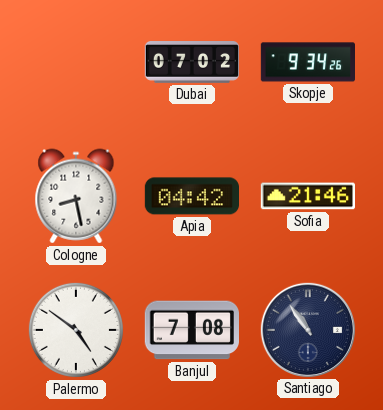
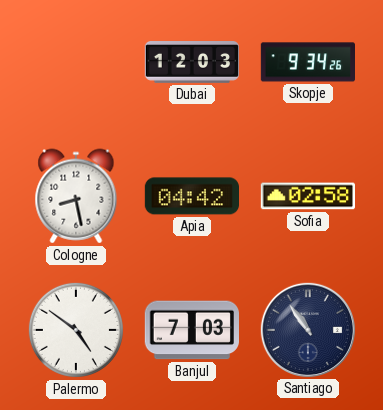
Dubai: 07:02 -> 12:03 (191, 63)
Sofia: 21:46 -> 02:58 (307, 196)
Banjul: 7:08 -> 7:03 (191, 330)
